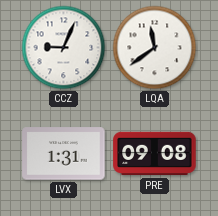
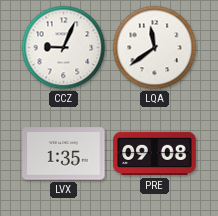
LVX: 1:31 -> 1:35 (64, 154)
